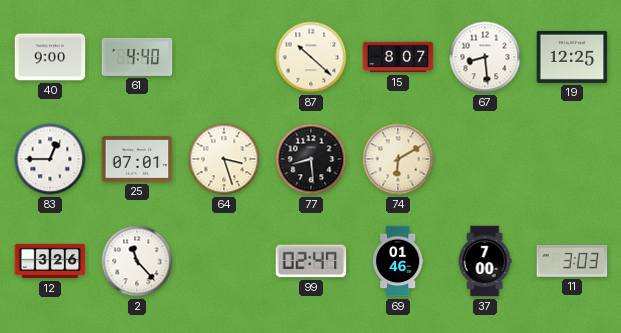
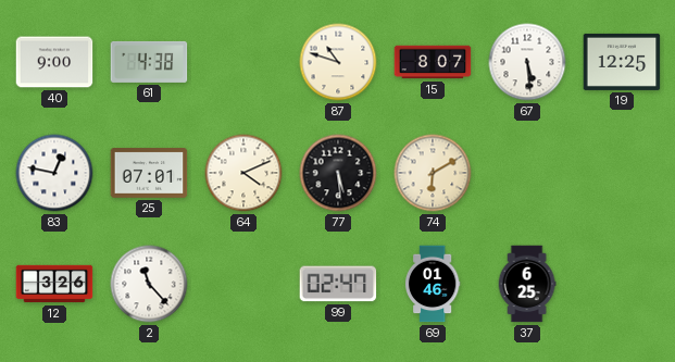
61: 4:40 -> 4:38 (149, 62)
87: 10:22 -> 10:48 (338, 62)
67: 8:29 -> 5:29 (527, 62)
83: 12:45 -> 12:47 (54, 173)
64: 3:27 -> 4:11 (243, 173)
77: 8:29 -> 5:29 (338, 173)
37: 7:00 -> 6:25 (527, 284)
11: 3:03 -> none (572, 261)
